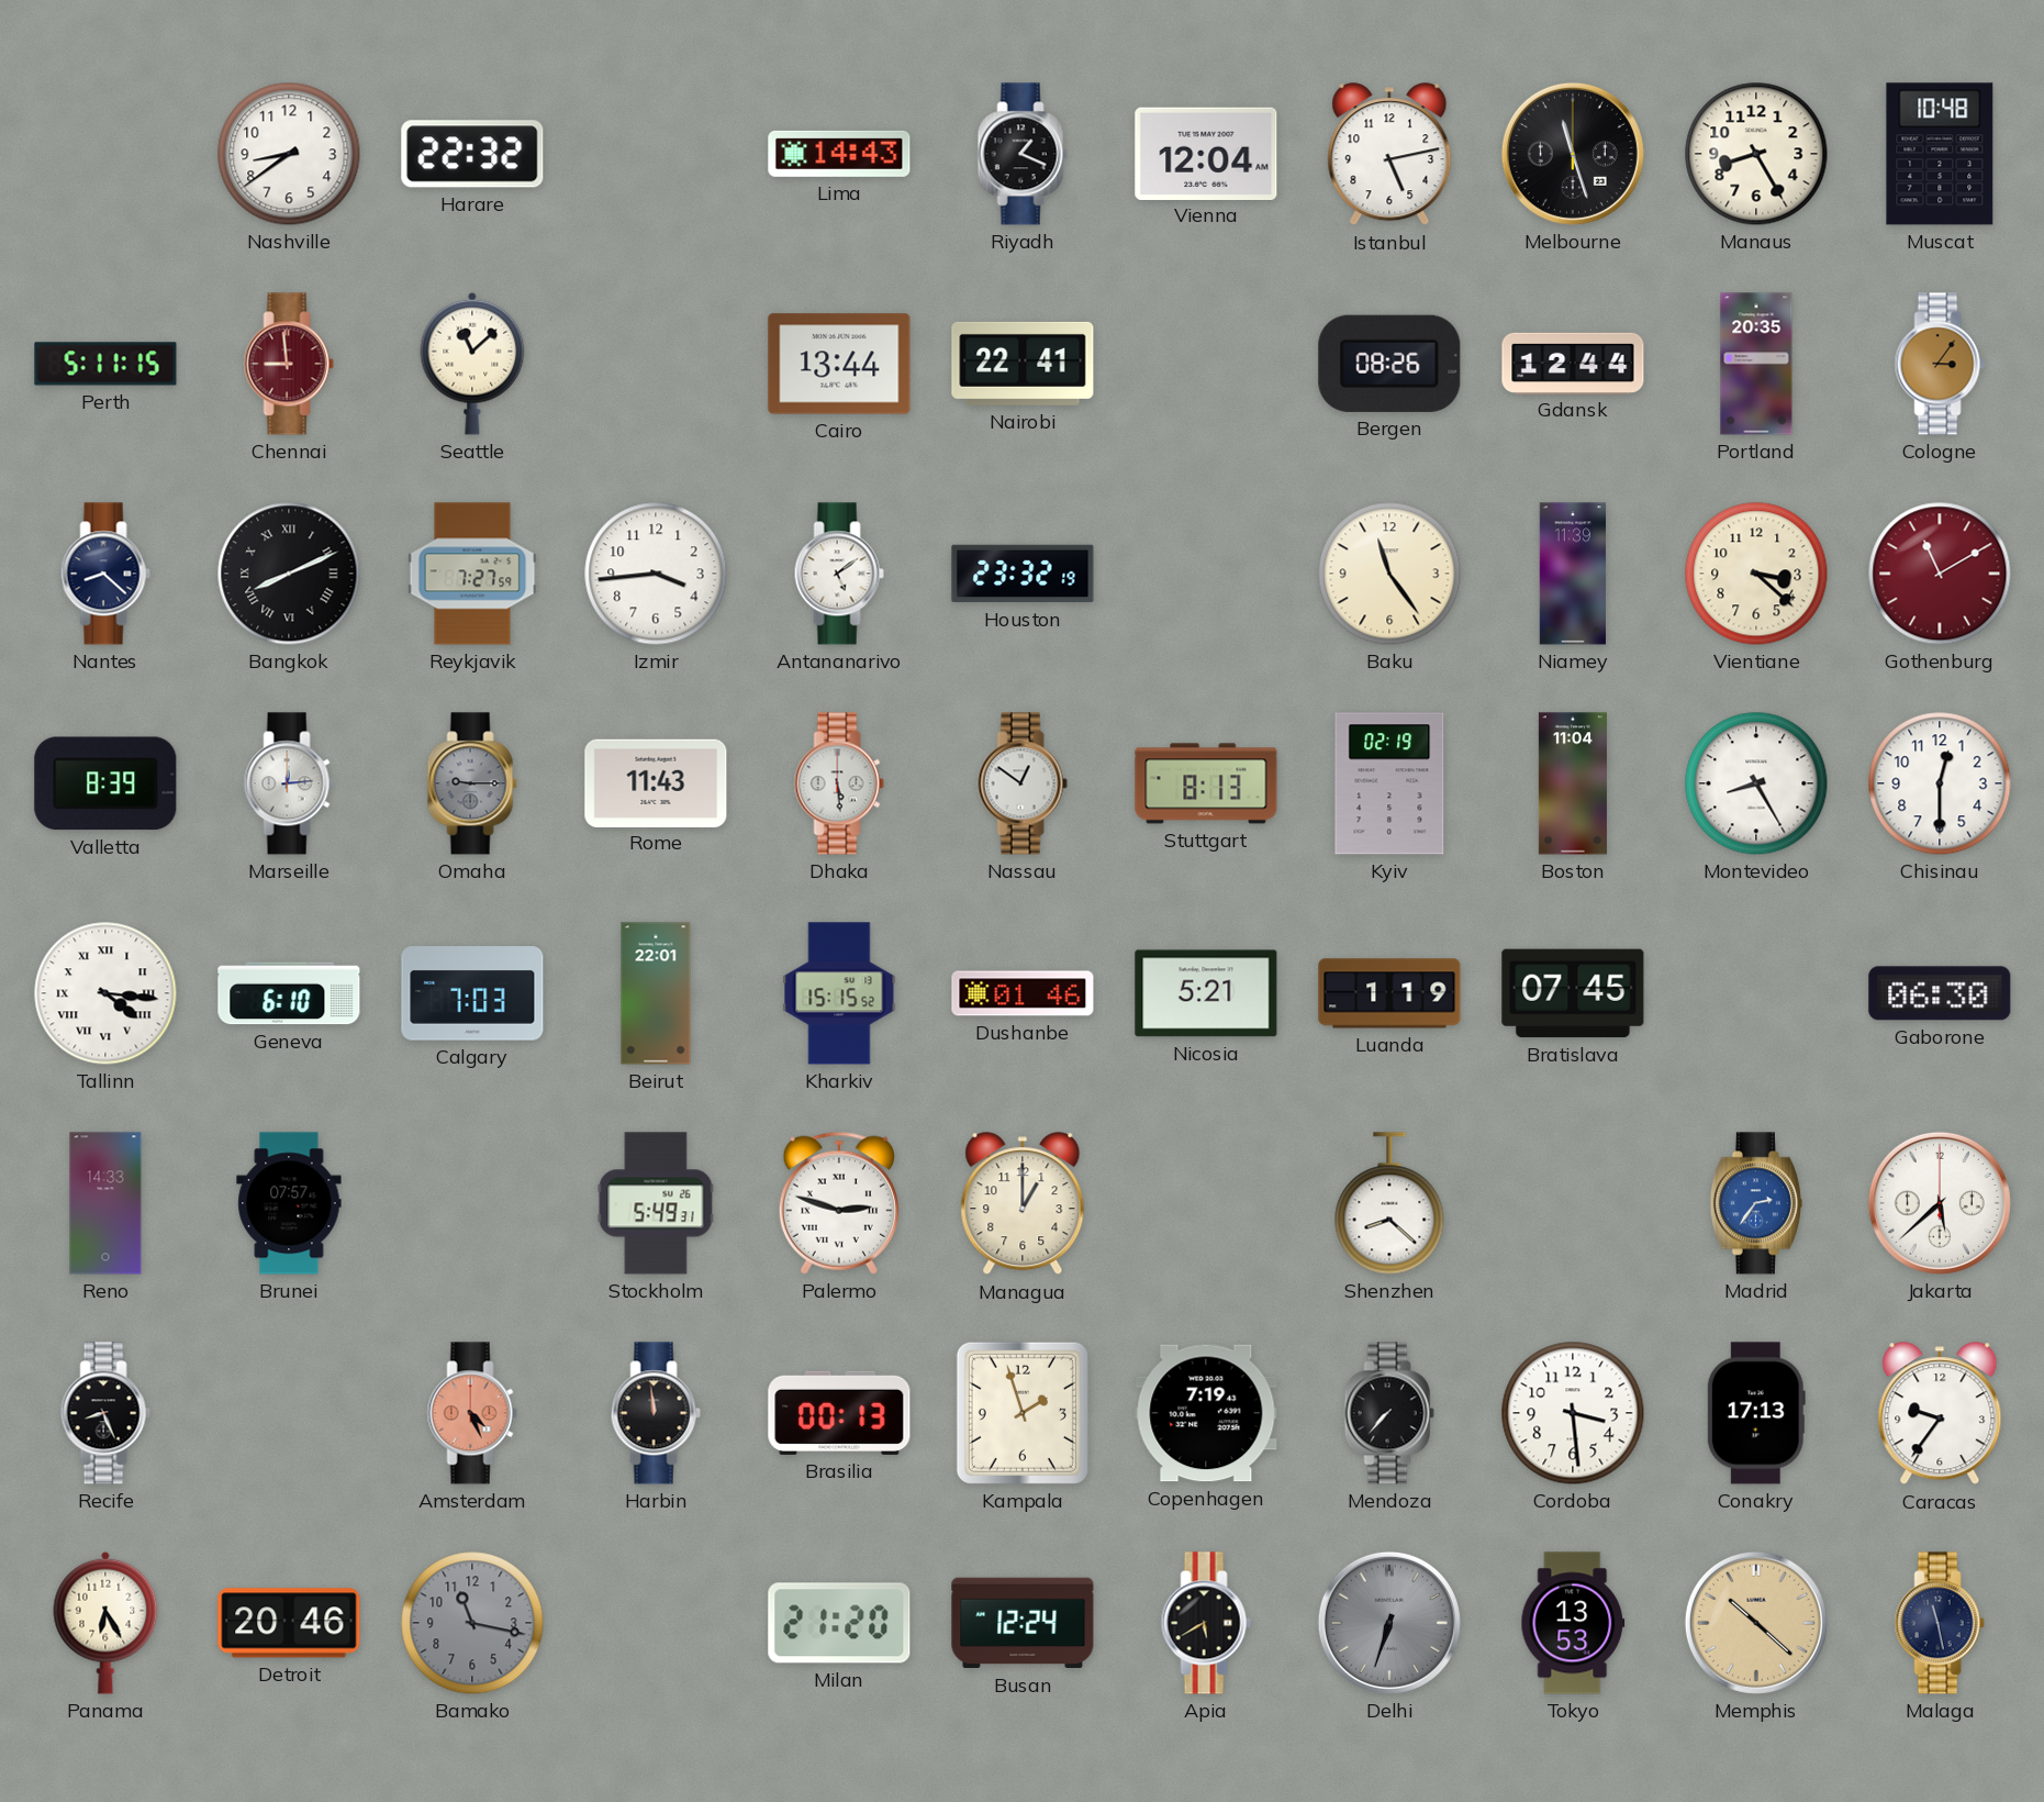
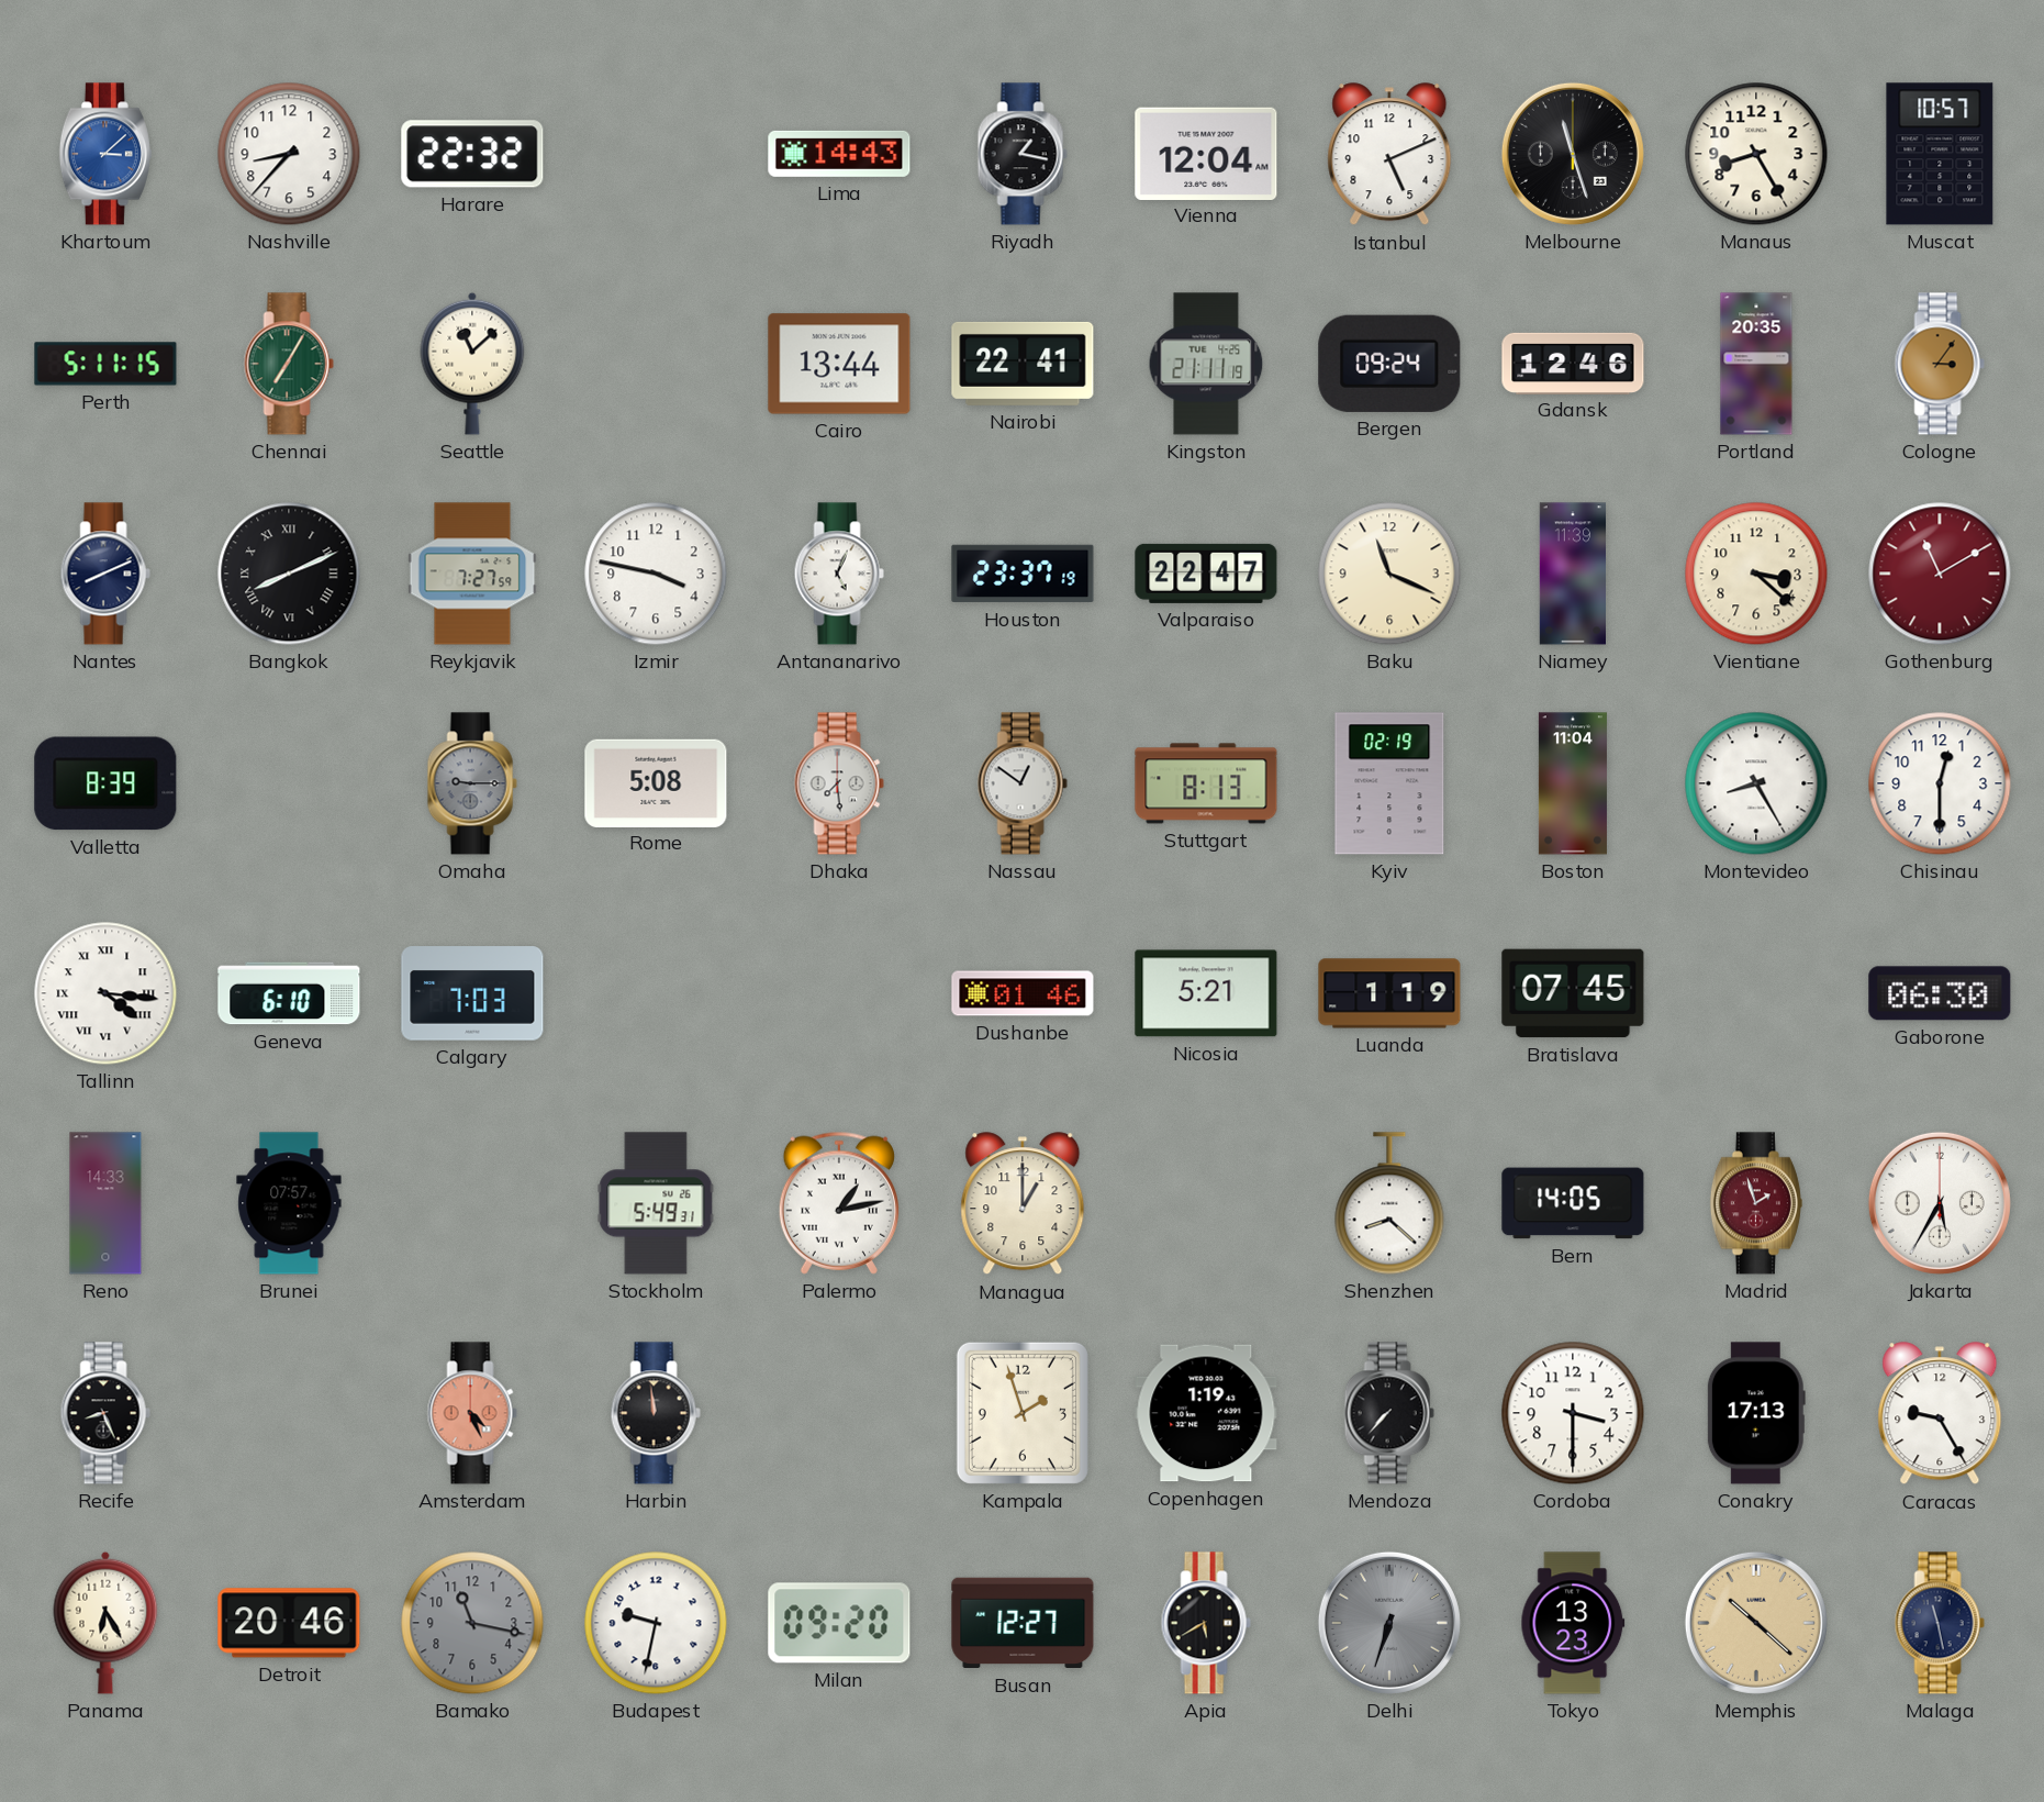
Khartoum: none -> 3:08 (105, 154)
Nashville: 8:39 -> 8:37 (289, 154)
Riyadh: 1:19 -> 1:17 (1023, 154)
Istanbul: 5:13 -> 5:11 (1389, 155)
Muscat: 10:48 -> 10:57 (1940, 154)
Chennai: 8:59 -> 7:05 (289, 364)
Chennai dial: burgundy -> green (289, 364)
Kingston: none -> 21:11 (1206, 364)
Bergen: 08:26 -> 09:24 (1389, 364)
Gdansk: 12:44 -> 12:46 (1573, 363)
Nantes: 8:22 -> 8:11 (105, 574)
Izmir: 3:44 -> 3:47 (656, 574)
Antananarivo: 5:09 -> 5:04 (839, 574)
Houston: 23:32 -> 23:37 (1023, 574)
Valparaiso: none -> 22:47 (1206, 574)
Baku: 11:24 -> 11:19 (1389, 574)
Marseille: 12:14 -> none (289, 783)
Rome: 11:43 -> 5:08 (656, 782)
Dhaka: 5:29 -> 7:29 (839, 783)
Beirut: 22:01 -> none (656, 993)
Kharkiv: 15:15 -> none (839, 993)
Palermo: 2:48 -> 1:13 (839, 1203)
Bern: none -> 14:05 (1573, 1203)
Madrid: 2:36 -> 1:57 (1756, 1203)
Madrid dial: blue -> burgundy (1756, 1203)
Jakarta: 5:38 -> 5:35 (1940, 1203)
Brasilia: 00:13 -> none (839, 1413)
Copenhagen: 7:19 -> 1:19 (1206, 1413)
Cordoba: 3:29 -> 3:30 (1573, 1413)
Caracas: 9:36 -> 9:25 (1940, 1414)
Budapest: none -> 9:32 (656, 1623)
Milan: 21:20 -> 09:20 (839, 1623)
Busan: 12:24 -> 12:27 (1023, 1623)
Tokyo: 13:53 -> 13:23 (1573, 1623)
